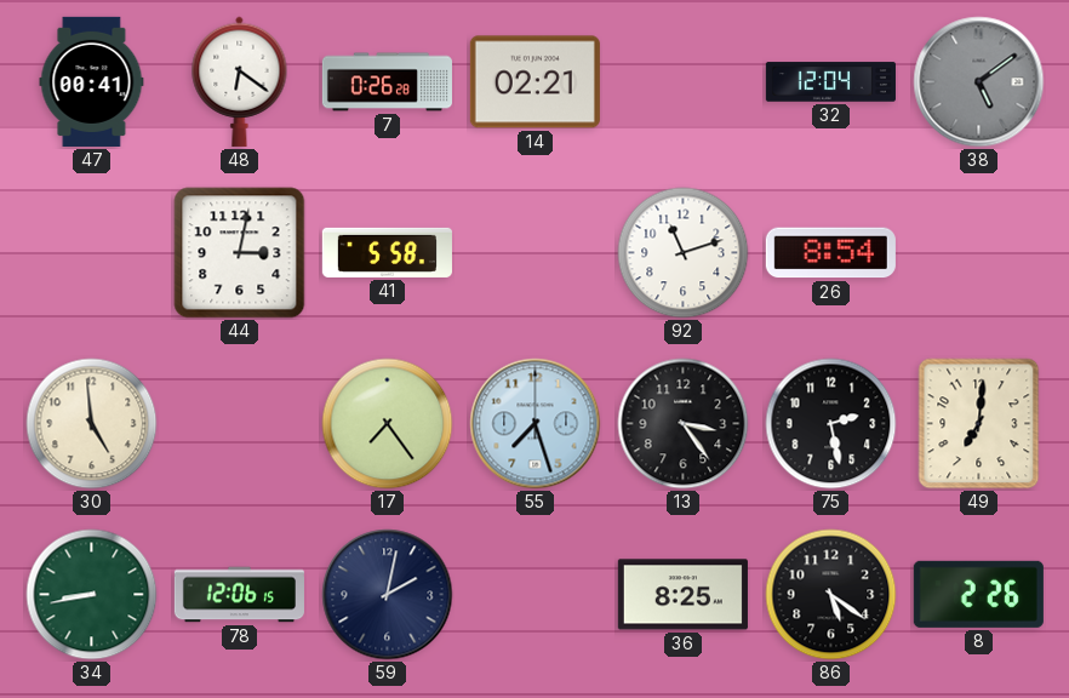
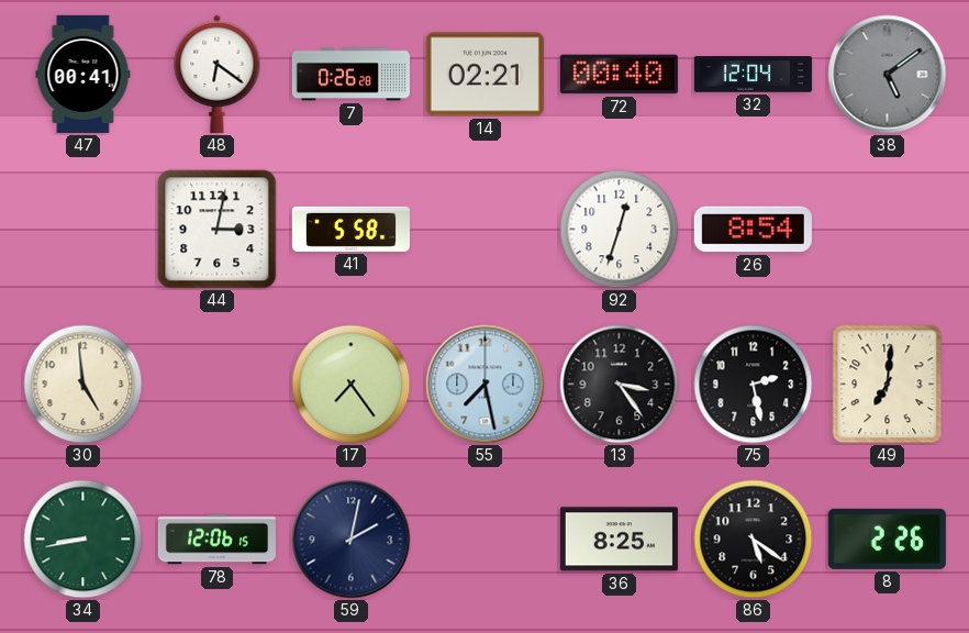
72: none -> 00:40 (619, 75)
92: 11:12 -> 12:33 (620, 230)
55: 7:27 -> 7:28 (486, 385)
